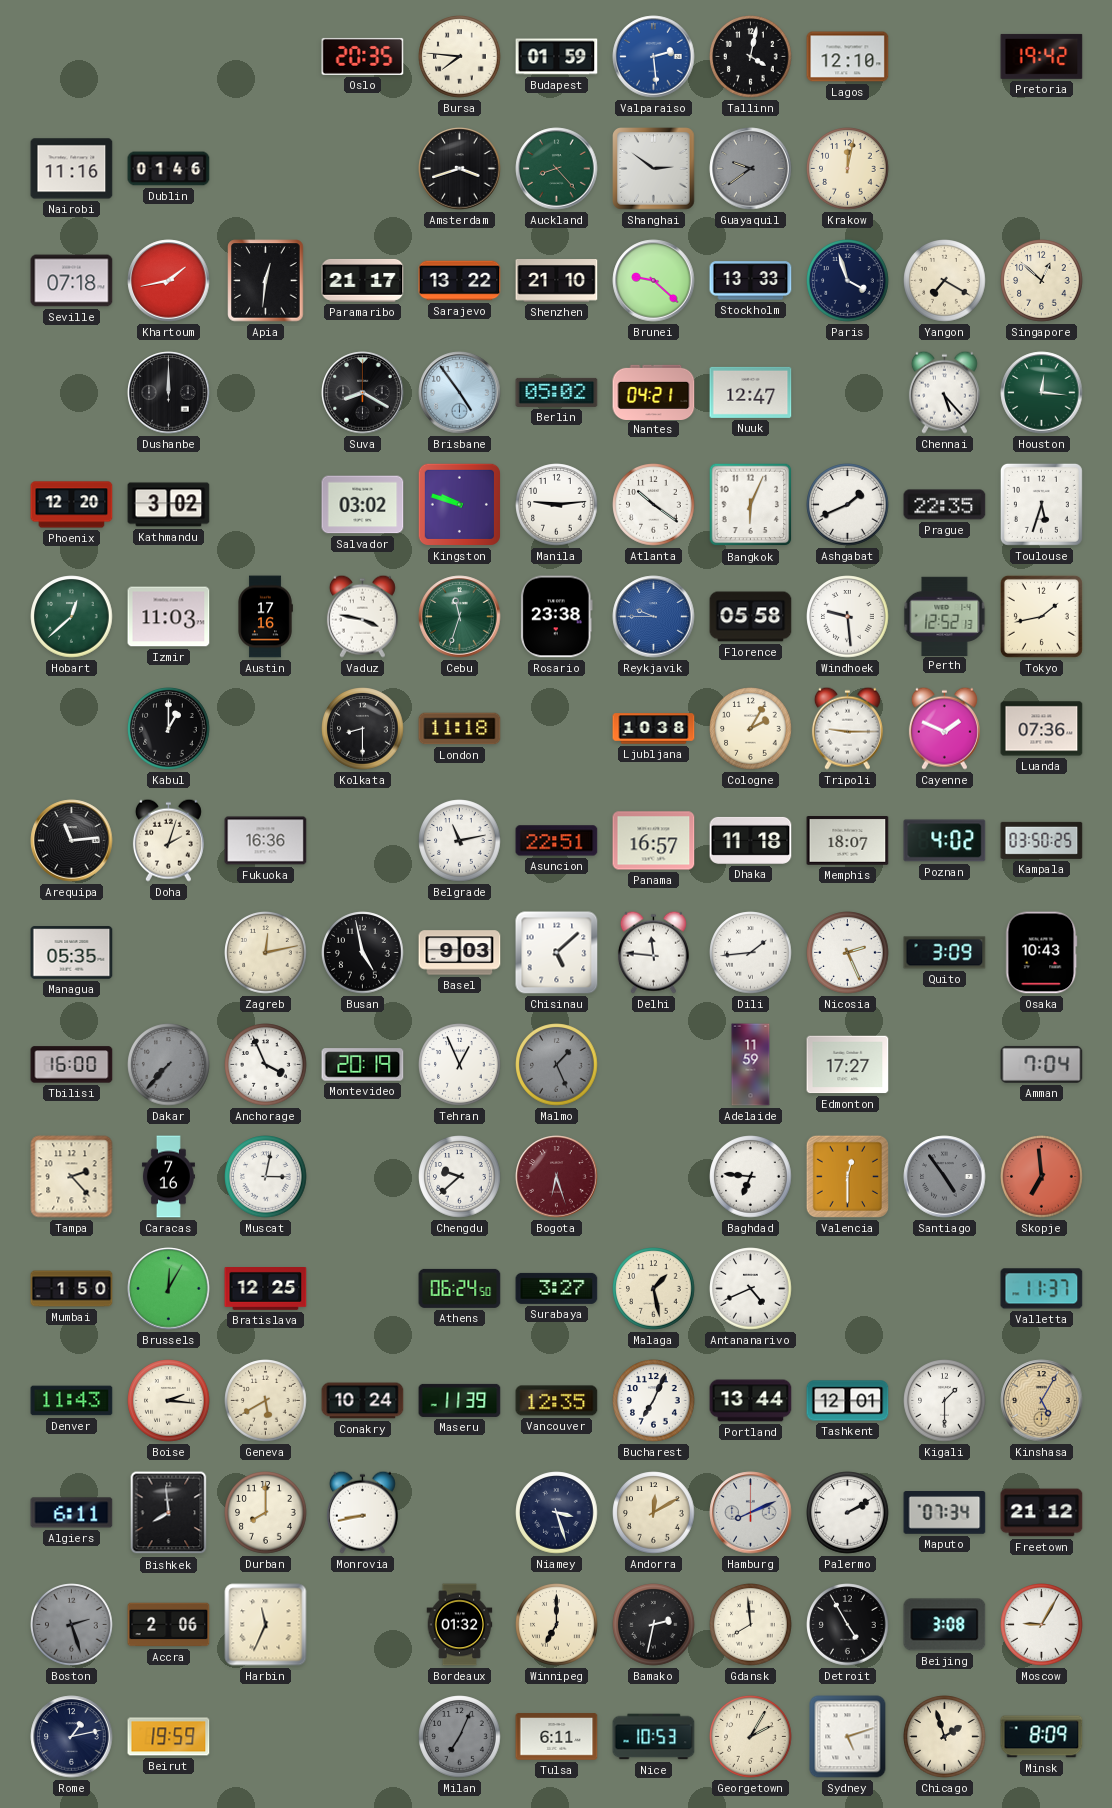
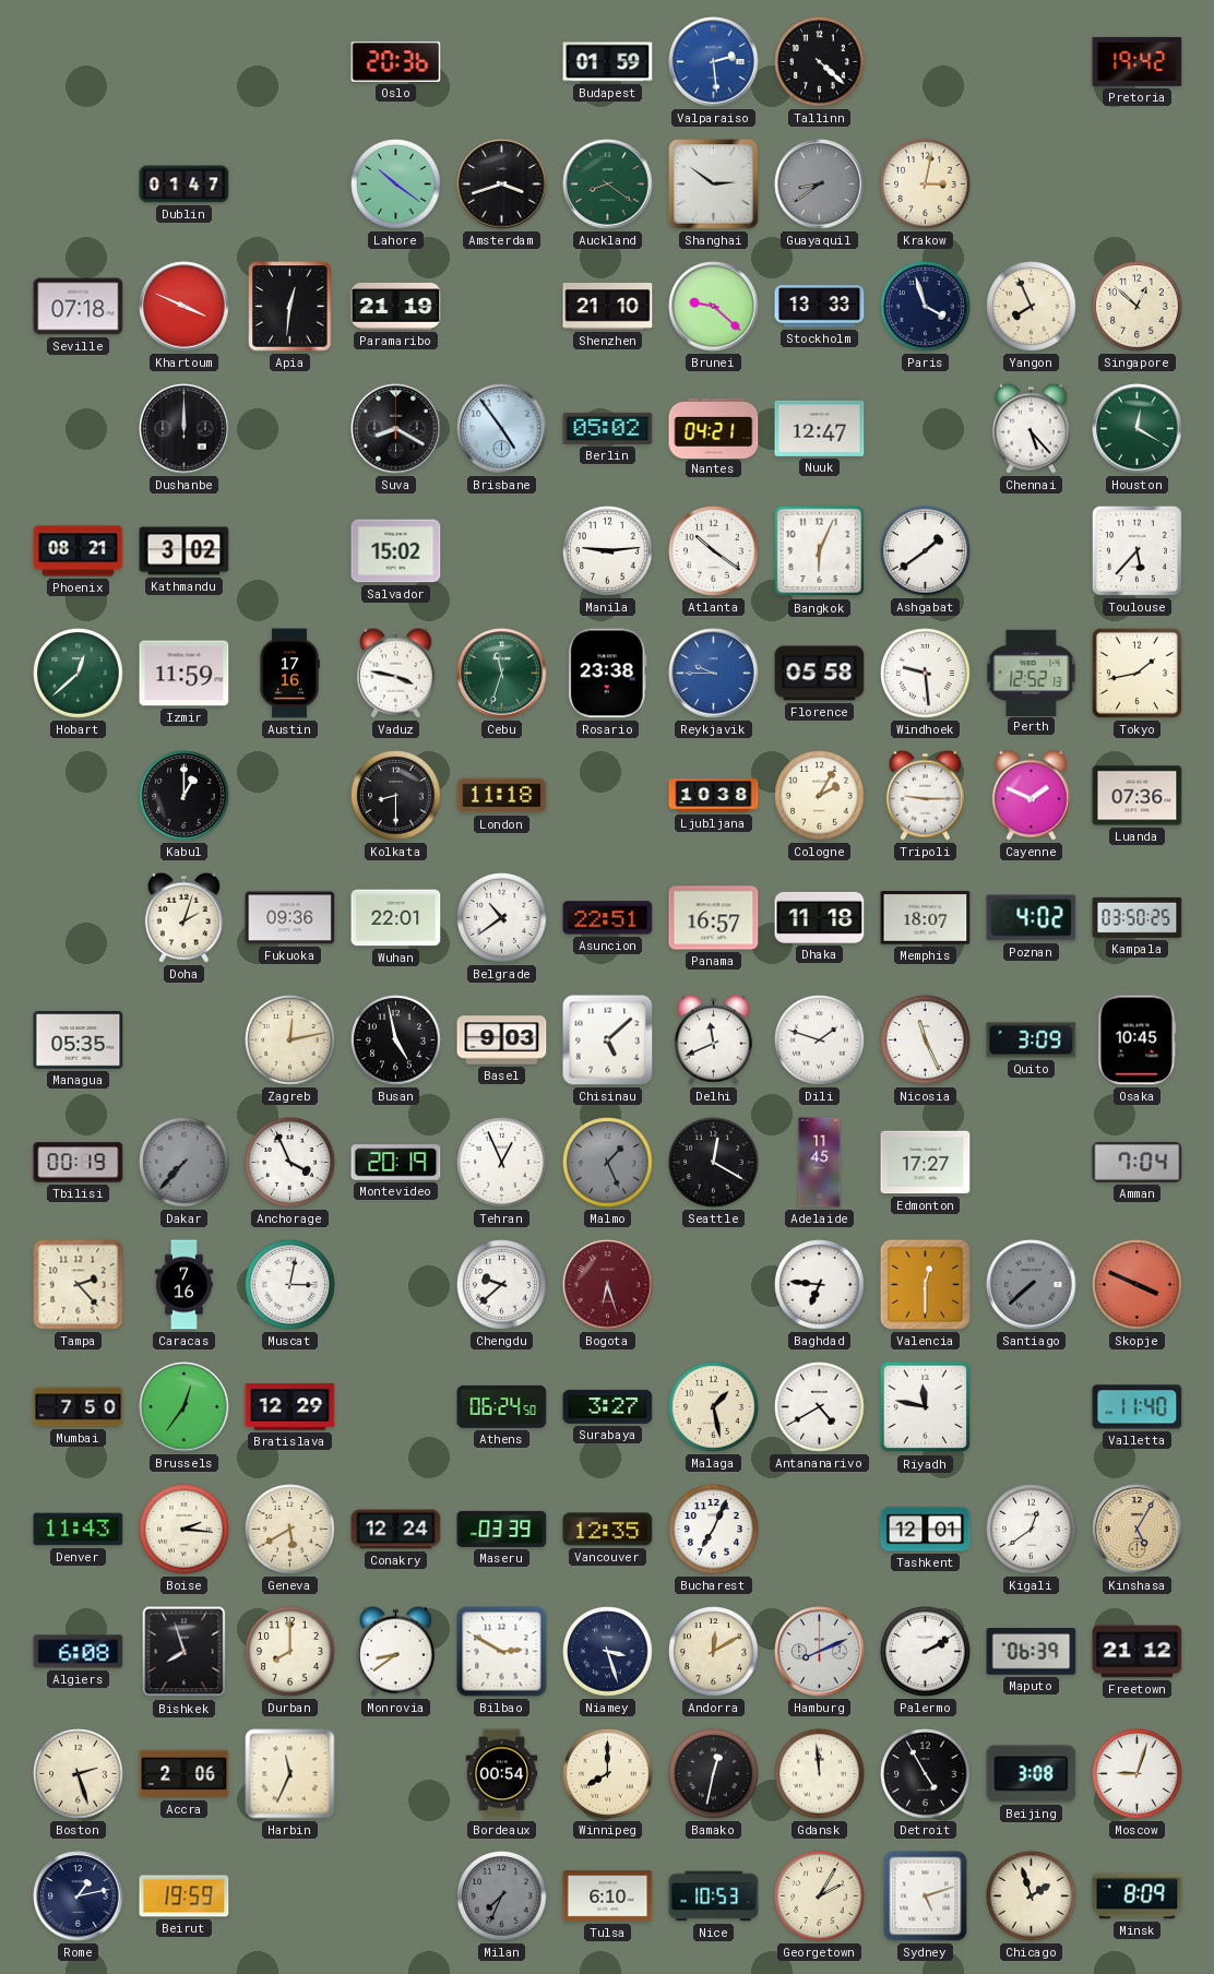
Oslo: 20:35 -> 20:36 (396, 61)
Bursa: 7:46 -> none (460, 57)
Tallinn: 4:02 -> 4:22 (820, 62)
Lagos: 12:10 -> none (848, 57)
Nairobi: 11:16 -> none (72, 169)
Dublin: 01:46 -> 01:47 (185, 185)
Lahore: none -> 10:21 (396, 185)
Auckland: 8:23 -> 8:21 (608, 185)
Guayaquil: 9:39 -> 8:39 (820, 185)
Krakow: 12:02 -> 3:02 (926, 185)
Khartoum: 1:43 -> 3:49 (185, 307)
Paramaribo: 21:17 -> 21:19 (396, 306)
Sarajevo: 13:22 -> none (460, 281)
Yangon: 7:20 -> 7:56 (1032, 307)
Houston: 12:16 -> 12:20 (1138, 429)
Phoenix: 12:20 -> 08:21 (79, 551)
Salvador: 03:02 -> 15:02 (396, 551)
Kingston: 9:48 -> none (459, 504)
Ashgabat: 1:41 -> 1:39 (926, 551)
Prague: 22:35 -> none (945, 505)
Toulouse: 5:33 -> 5:37 (1136, 550)
Izmir: 11:03 -> 11:59 (185, 674)
Arequipa: 11:14 -> none (72, 841)
Fukuoka: 16:36 -> 09:36 (290, 918)
Wuhan: none -> 22:01 (396, 918)
Belgrade: 11:13 -> 10:39 (502, 918)
Delhi: 11:46 -> 11:41 (713, 1039)
Dili: 1:44 -> 1:48 (820, 1040)
Nicosia: 2:26 -> 11:26 (926, 1040)
Osaka: 10:43 -> 10:45 (1138, 1040)
Tbilisi: 16:00 -> 00:19 (79, 1163)
Seattle: none -> 12:20 (714, 1163)
Adelaide: 11:59 -> 11:45 (820, 1163)
Santiago: 4:54 -> 7:38 (1032, 1285)
Skopje: 6:59 -> 3:49 (1138, 1285)
Mumbai: 1:50 -> 7:50 (79, 1407)
Brussels: 12:05 -> 12:36 (185, 1407)
Bratislava: 12:25 -> 12:29 (290, 1407)
Antananarivo: 4:41 -> 4:40 (820, 1407)
Riyadh: none -> 11:47 (926, 1407)
Valletta: 11:37 -> 11:40 (1138, 1407)
Conakry: 10:24 -> 12:24 (396, 1530)
Maseru: 11:39 -> 03:39 (502, 1529)
Portland: 13:44 -> none (751, 1401)
Kigali: 1:30 -> 12:39 (1032, 1530)
Algiers: 6:11 -> 6:08 (79, 1652)
Bishkek: 7:59 -> 7:57 (185, 1652)
Monrovia: 8:43 -> 8:39 (395, 1651)
Bilbao: none -> 2:50 (502, 1652)
Maputo: 07:34 -> 06:39 (1032, 1652)
Boston dial: grey -> cream (79, 1774)
Bordeaux: 01:32 -> 00:54 (502, 1774)
Winnipeg: 7:00 -> 8:00 (608, 1774)
Bamako: 2:32 -> 12:32 (714, 1774)
Gdansk: 7:59 -> 11:59 (820, 1774)
Moscow: 9:05 -> 9:03 (1138, 1774)
Milan: 7:04 -> 7:34 (502, 1896)
Tulsa: 6:11 -> 6:10 (608, 1896)
